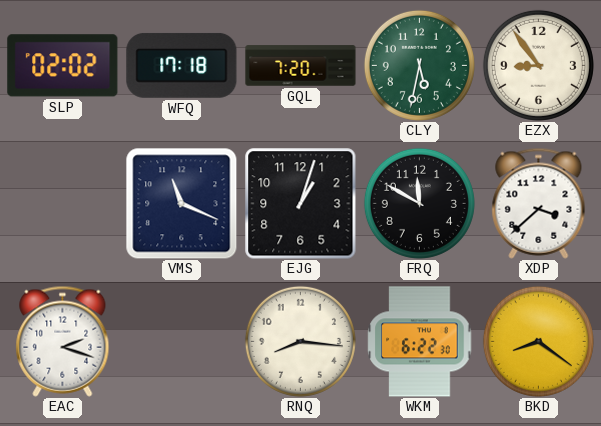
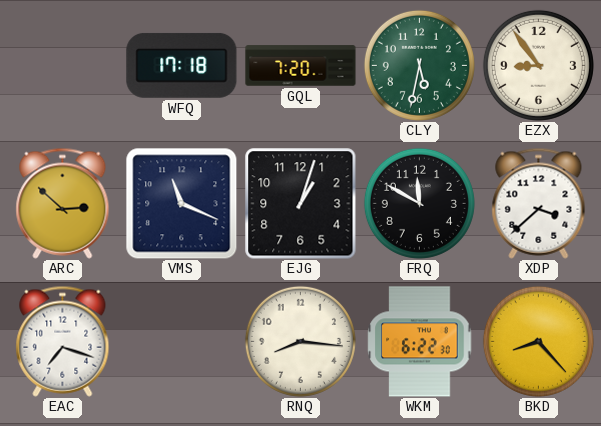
SLP: 02:02 -> none (63, 66)
ARC: none -> 2:52 (63, 203)
EAC: 2:18 -> 7:18 (63, 341)
BKD: 8:21 -> 8:23 (538, 341)
